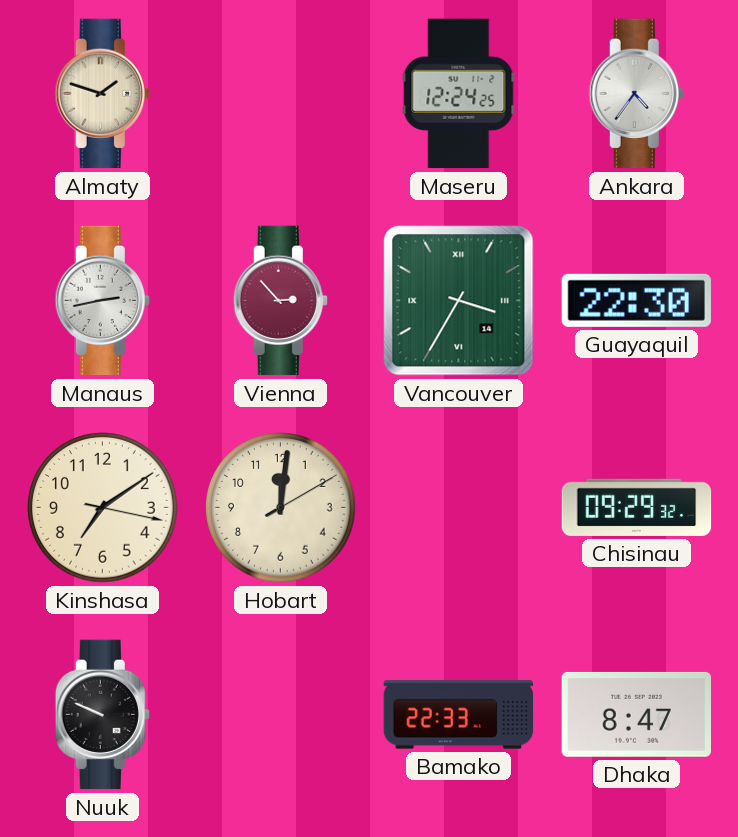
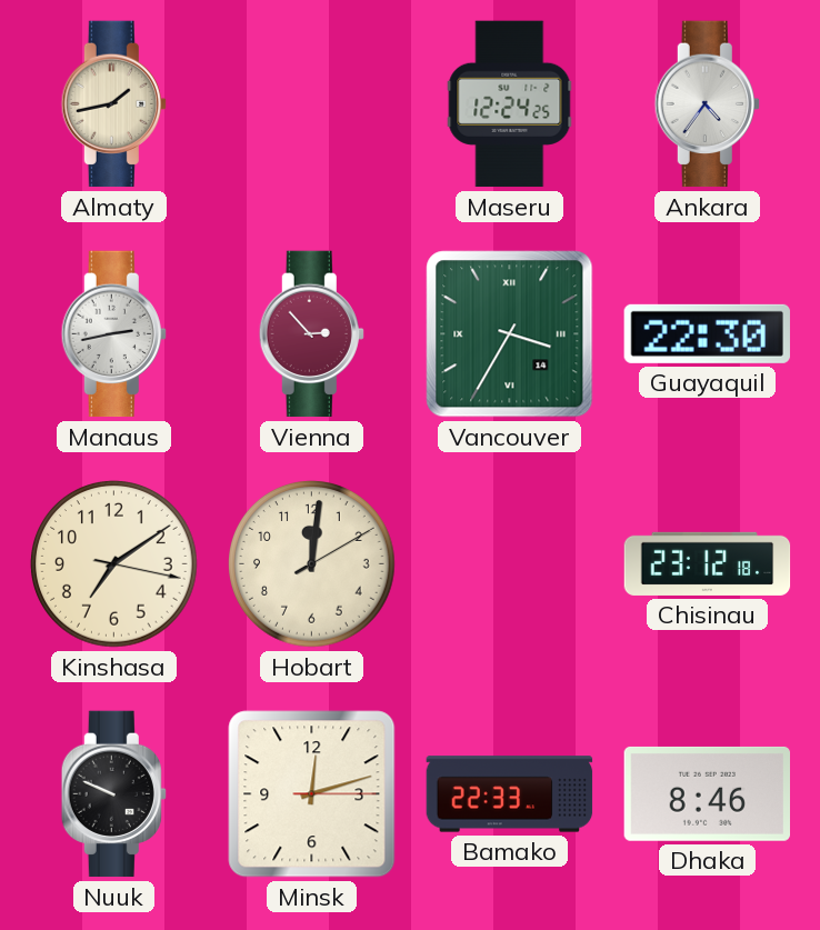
Almaty: 1:48 -> 1:43 (113, 104)
Chisinau: 09:29 -> 23:12 (708, 563)
Minsk: none -> 12:12 (312, 794)
Dhaka: 8:47 -> 8:46 (707, 793)
